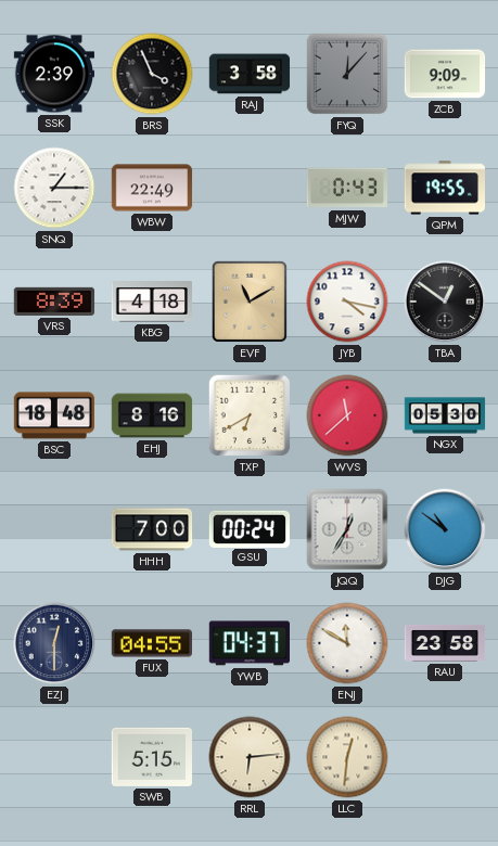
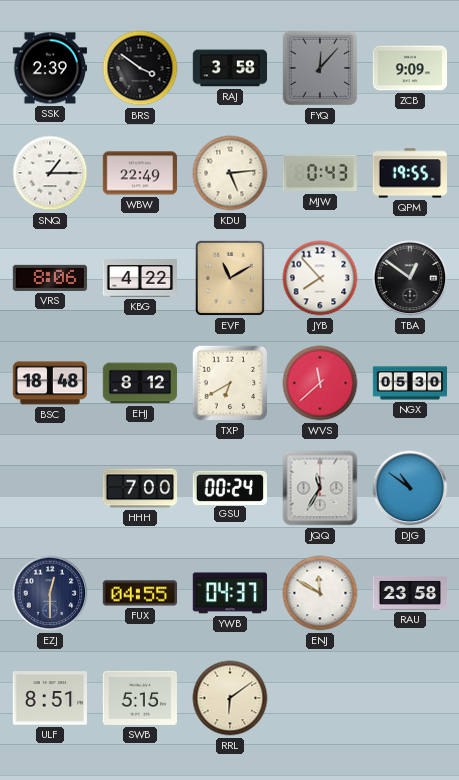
BRS: 3:56 -> 3:51 (140, 68)
KDU: none -> 5:14 (230, 173)
VRS: 8:39 -> 8:06 (50, 278)
KBG: 4:18 -> 4:22 (139, 278)
JYB: 4:17 -> 7:53 (320, 278)
EHJ: 8:16 -> 8:12 (140, 383)
JQQ: 12:35 -> 11:35 (320, 488)
ULF: none -> 8:51 (49, 698)
RRL: 6:14 -> 6:09 (230, 698)
LLC: 12:31 -> none (347, 757)
